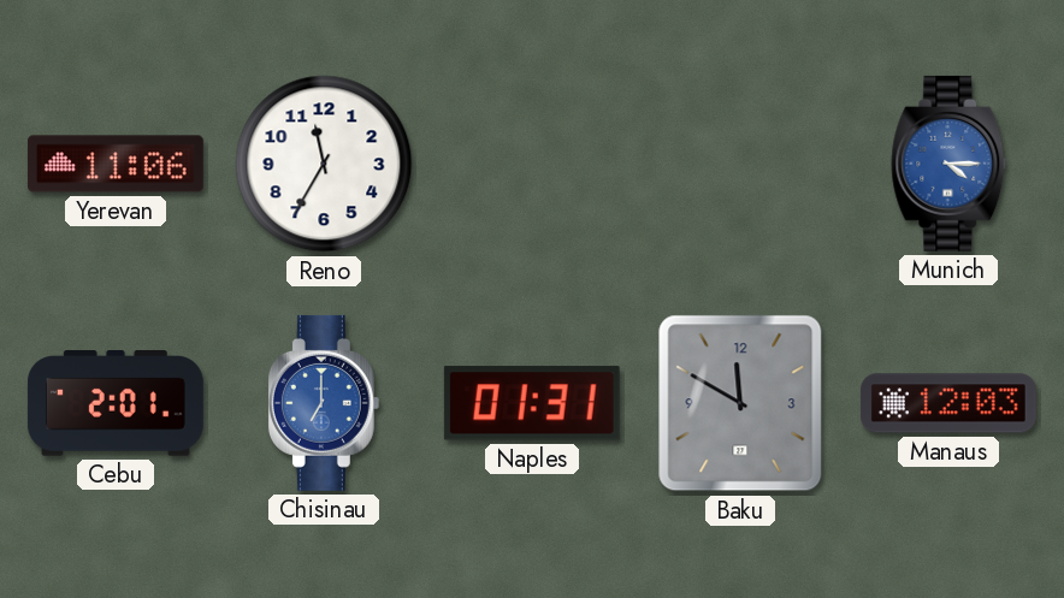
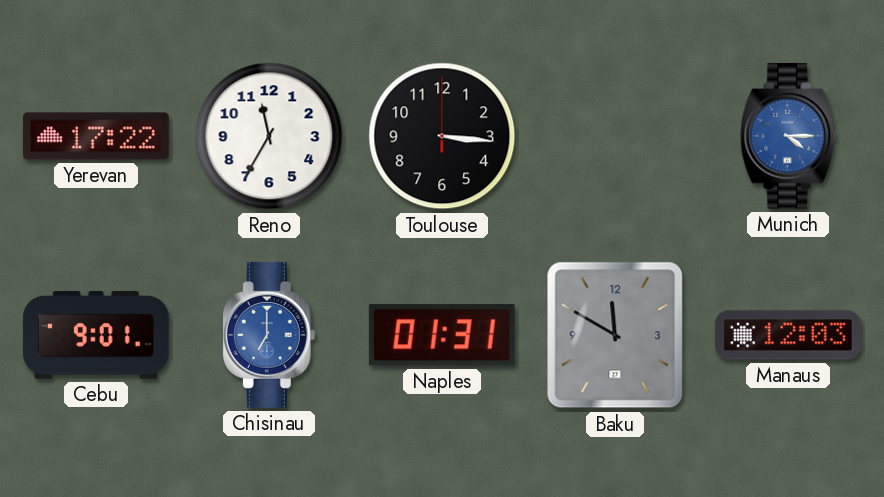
Yerevan: 11:06 -> 17:22 (96, 136)
Toulouse: none -> 3:16 (442, 136)
Cebu: 2:01 -> 9:01 (96, 335)
